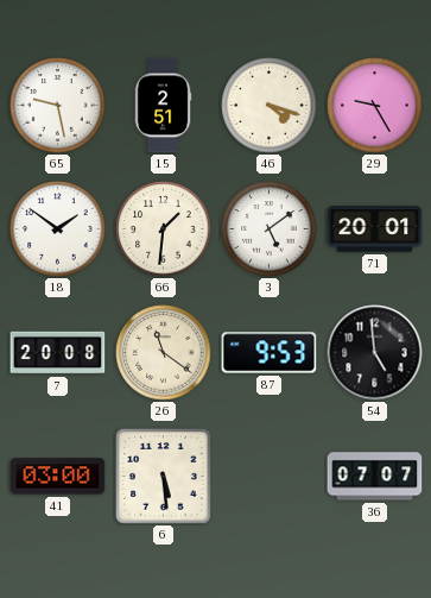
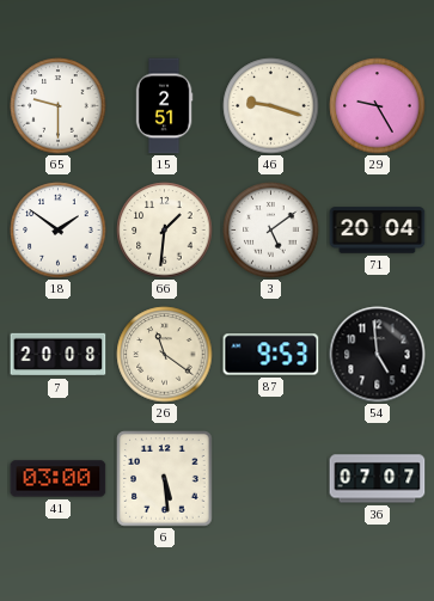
65: 9:28 -> 9:30 (59, 106)
46: 4:18 -> 9:18 (271, 106)
71: 20:01 -> 20:04 (378, 231)
